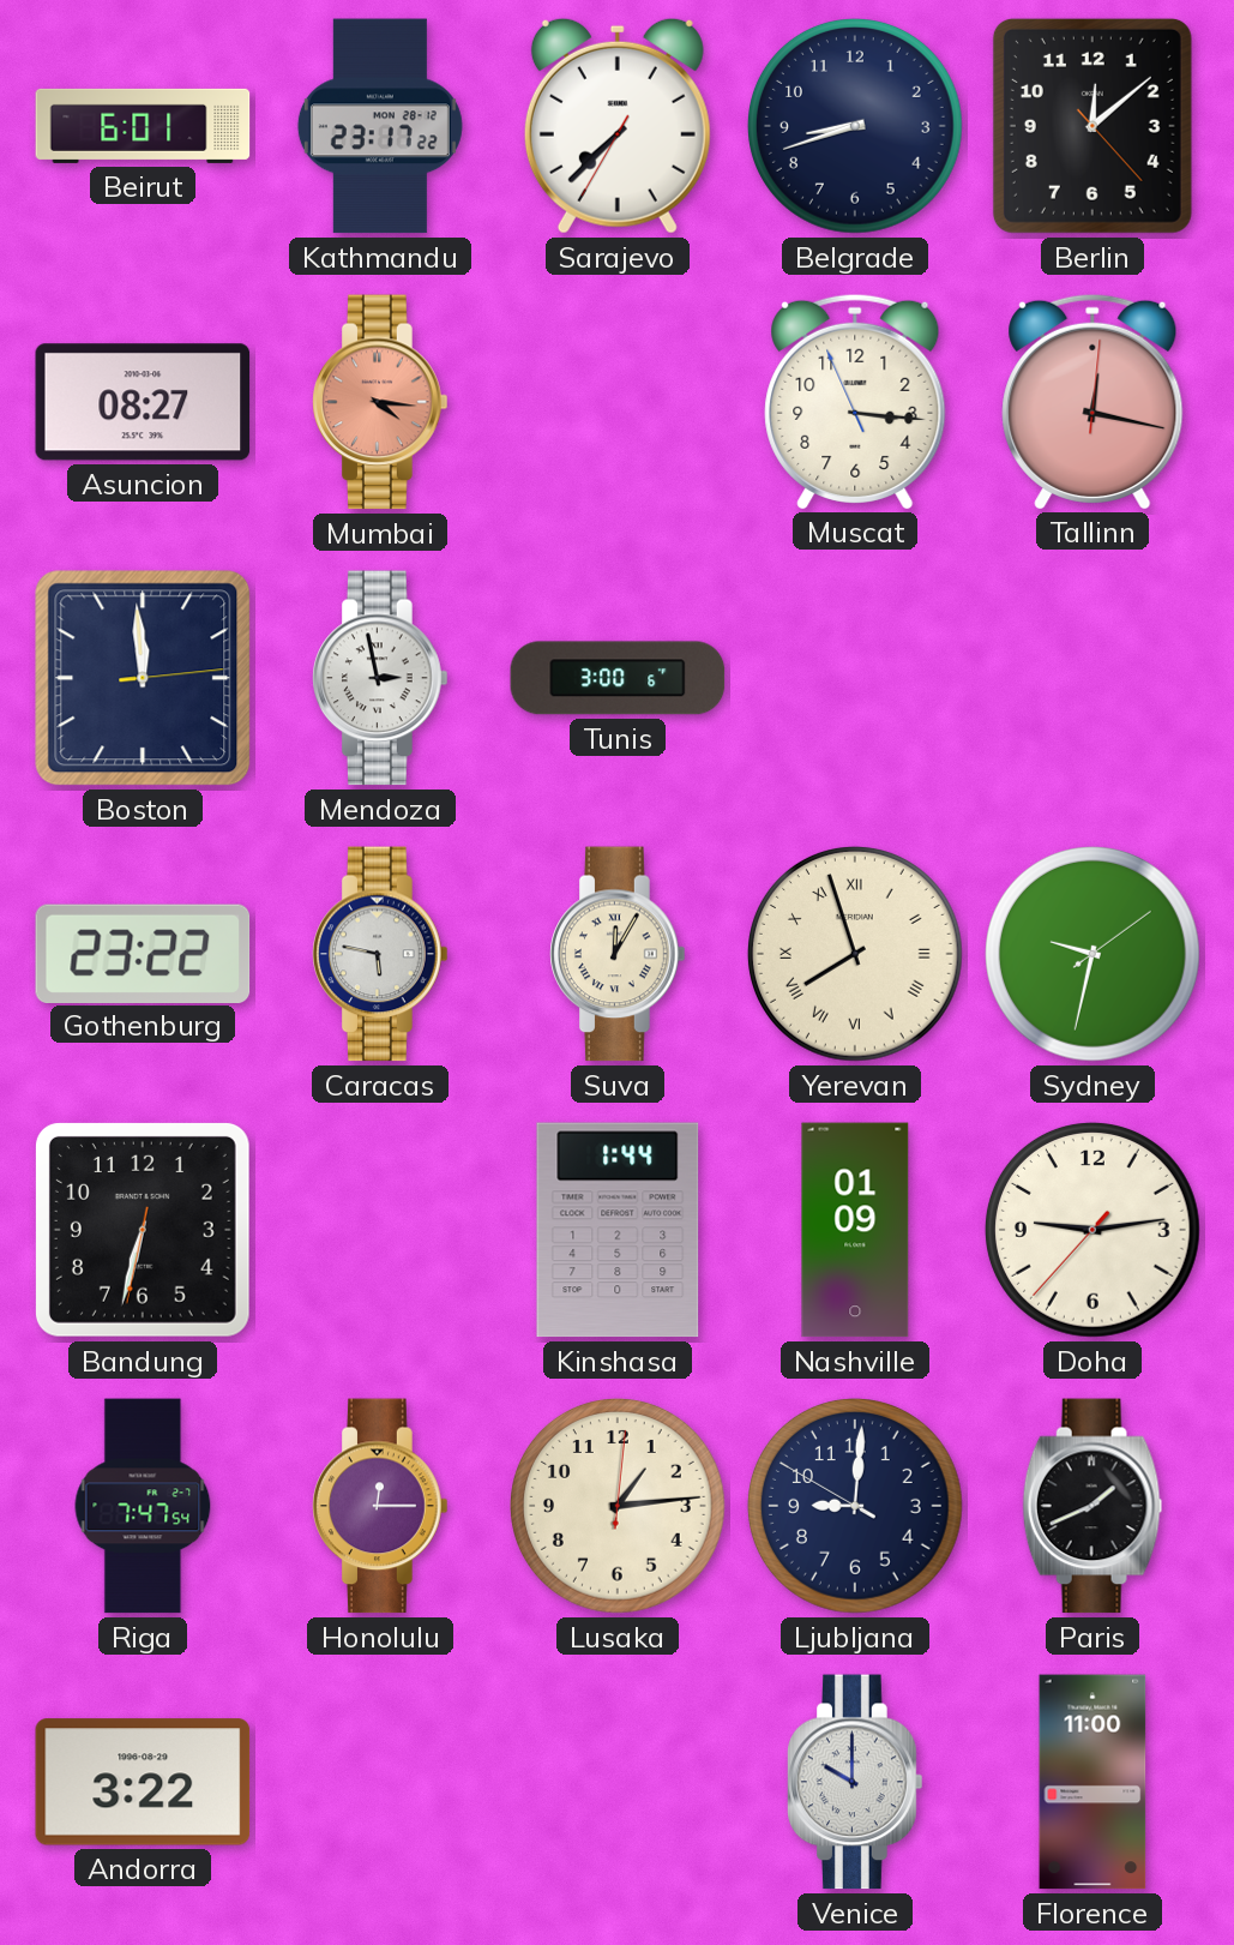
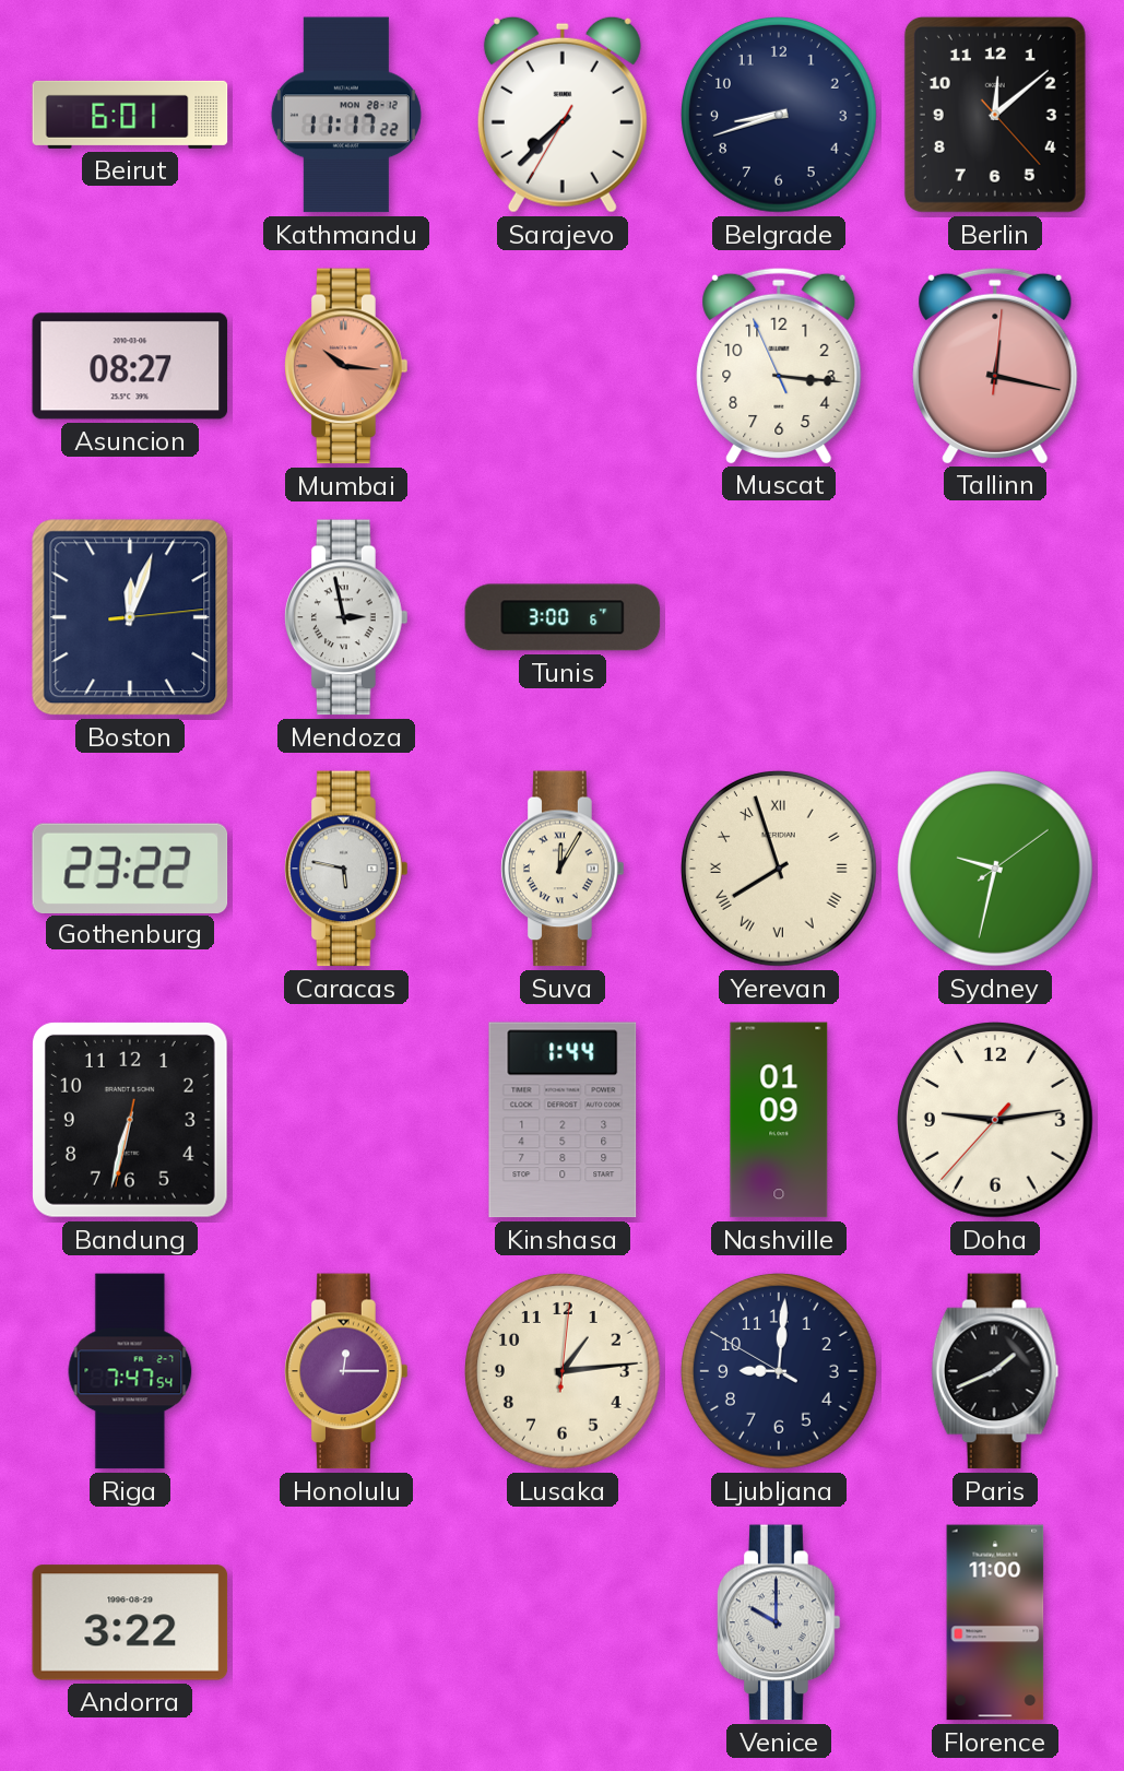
Kathmandu: 23:17 -> 11:17 (346, 115)
Mumbai: 4:16 -> 10:16 (346, 366)
Boston: 11:59 -> 12:03 (130, 617)
